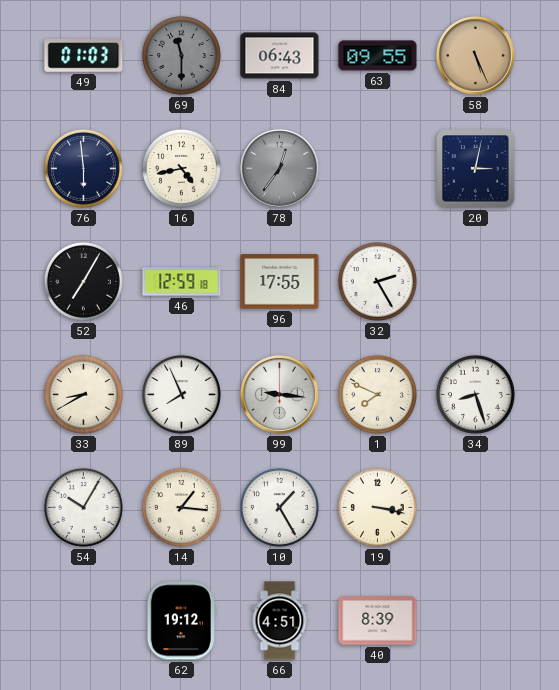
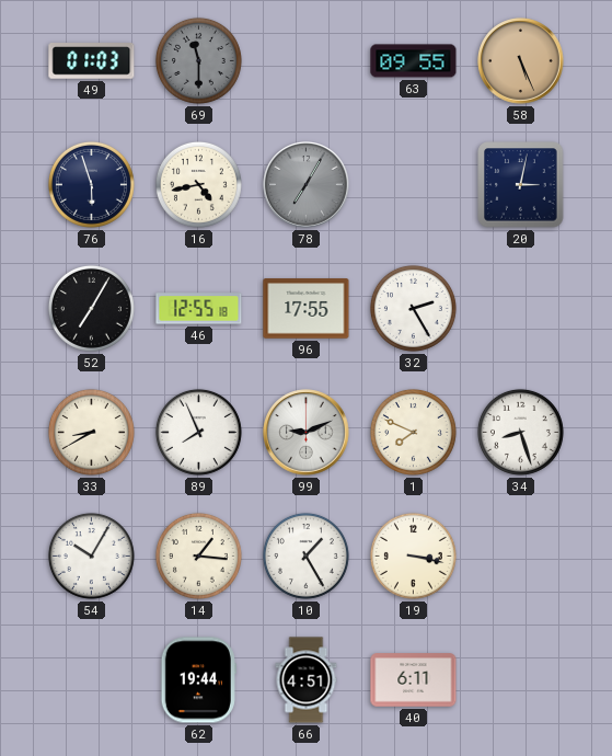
84: 06:43 -> none (280, 56)
76: 5:59 -> 5:57 (91, 184)
78: 12:36 -> 7:05 (307, 185)
46: 12:59 -> 12:55 (199, 309)
99: 9:16 -> 9:11 (307, 433)
62: 19:12 -> 19:44 (198, 680)
40: 8:39 -> 6:11 (414, 680)
